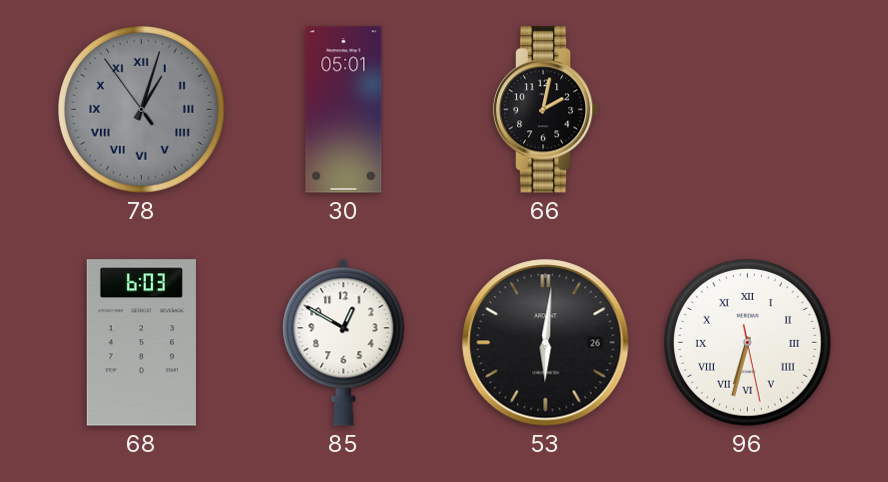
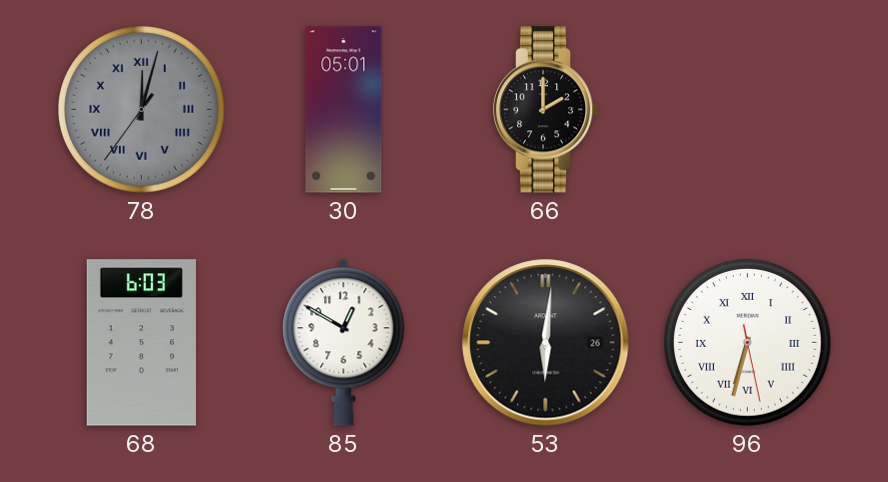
78: 1:02 -> 12:02 (141, 109)
66: 2:02 -> 2:00 (546, 110)
